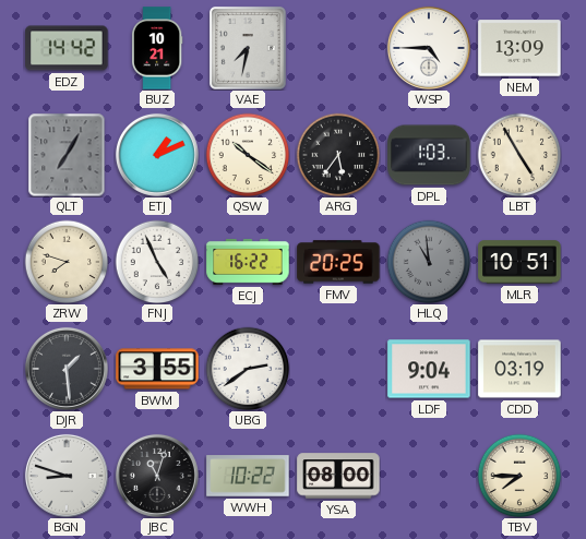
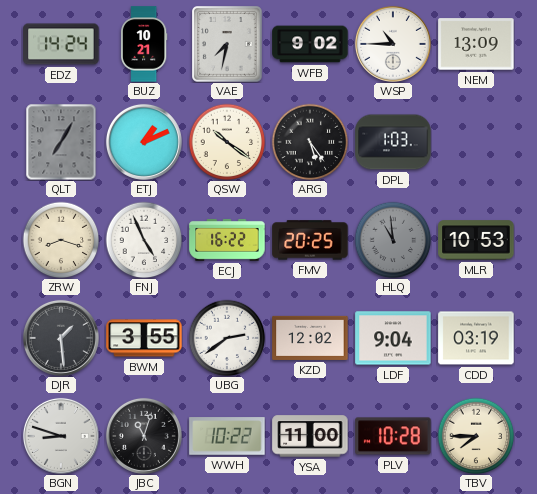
EDZ: 14:42 -> 14:24 (61, 44)
WFB: none -> 9:02 (310, 44)
WSP: 4:45 -> 10:45 (393, 44)
ARG: 5:36 -> 5:24 (310, 142)
LBT: 4:55 -> none (519, 155)
ZRW: 7:48 -> 8:18 (61, 240)
MLR: 10:51 -> 10:53 (476, 240)
KZD: none -> 12:02 (310, 338)
YSA: 08:00 -> 11:00 (310, 436)
PLV: none -> 10:28 (393, 436)
